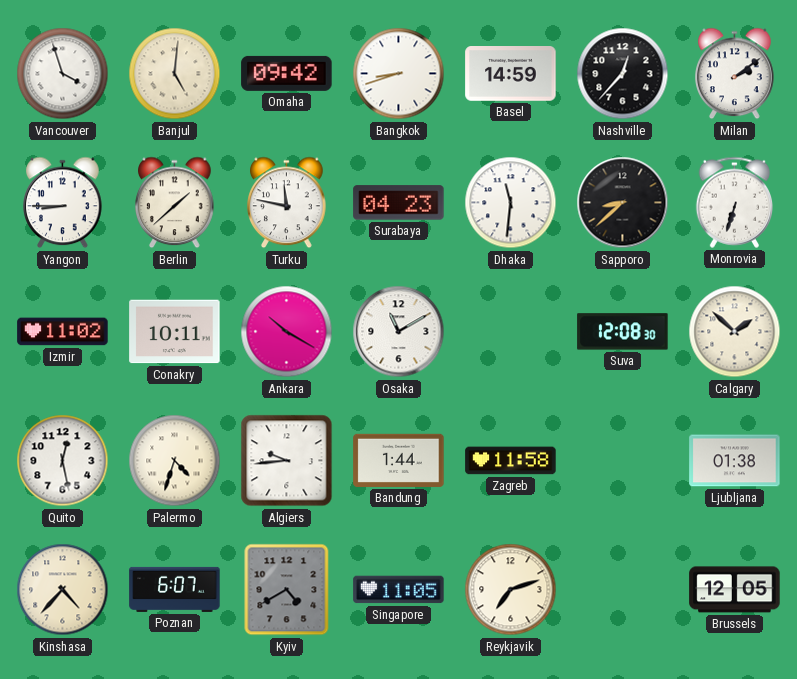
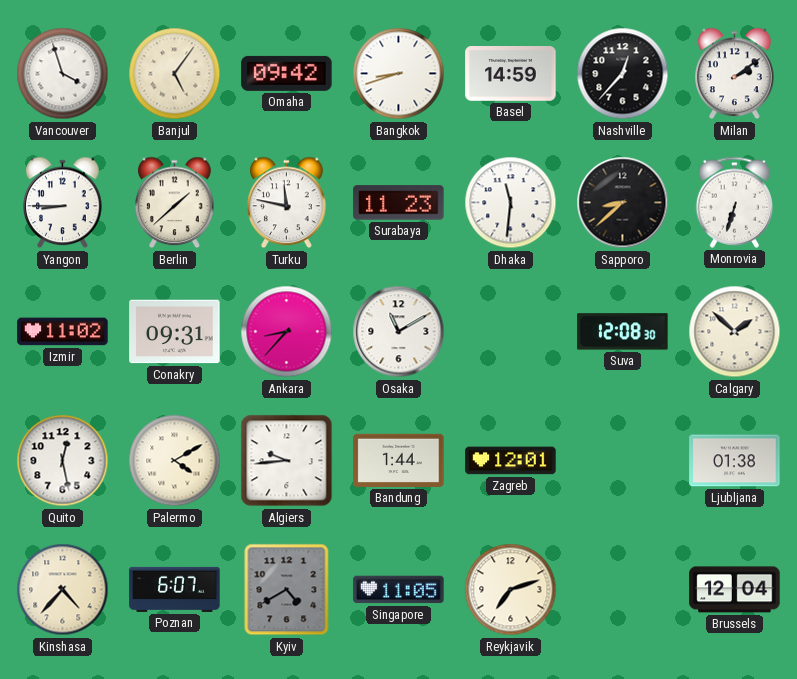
Banjul: 5:01 -> 5:06 (175, 74)
Surabaya: 04:23 -> 11:23 (399, 203)
Conakry: 10:11 -> 09:31 (175, 332)
Ankara: 10:20 -> 8:37 (287, 332)
Palermo: 4:33 -> 4:10 (175, 461)
Zagreb: 11:58 -> 12:01 (511, 461)
Brussels: 12:05 -> 12:04 (735, 590)
